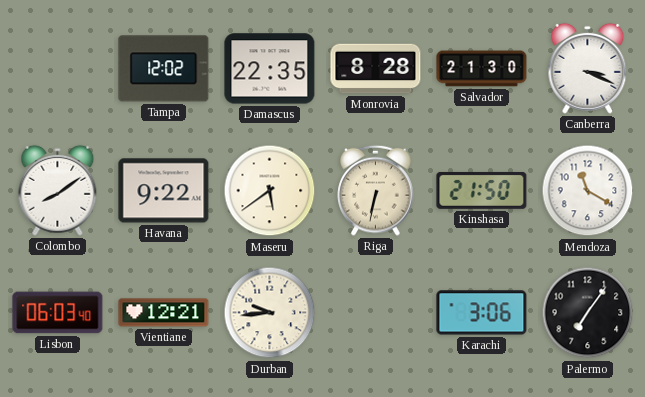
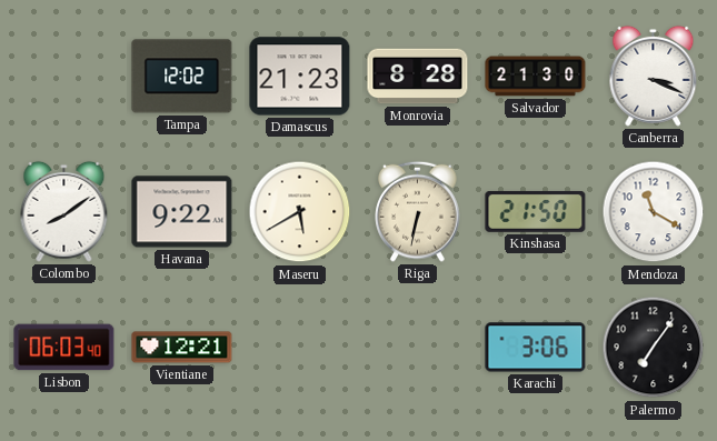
Damascus: 22:35 -> 21:23 (300, 77)
Maseru: 5:39 -> 5:40 (300, 212)
Durban: 9:44 -> none (270, 313)
